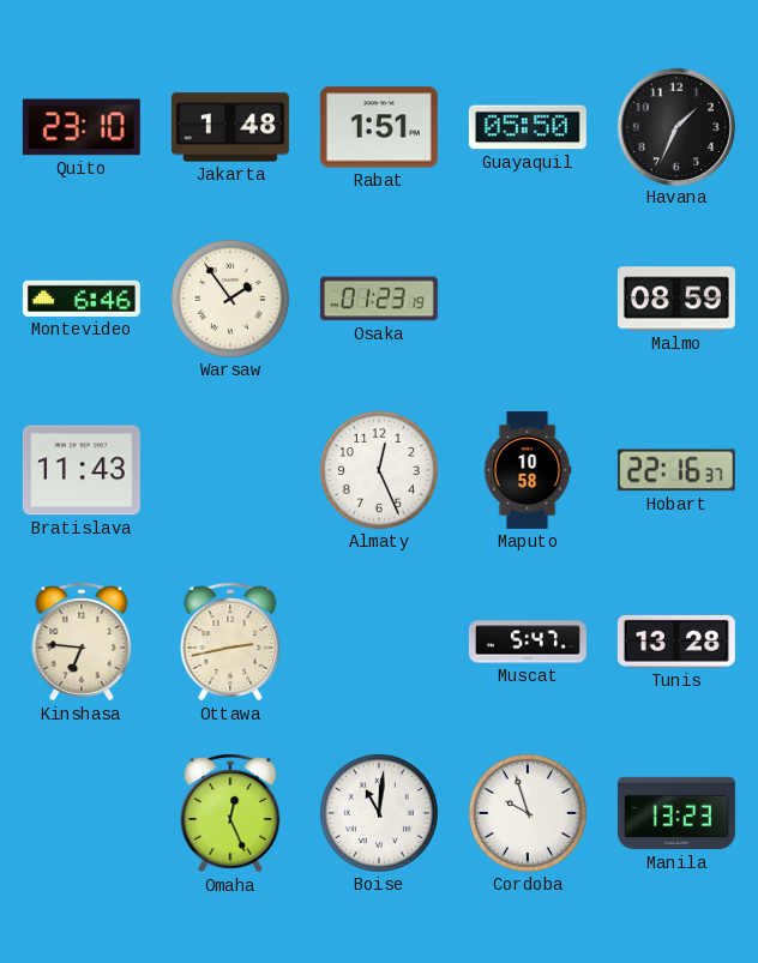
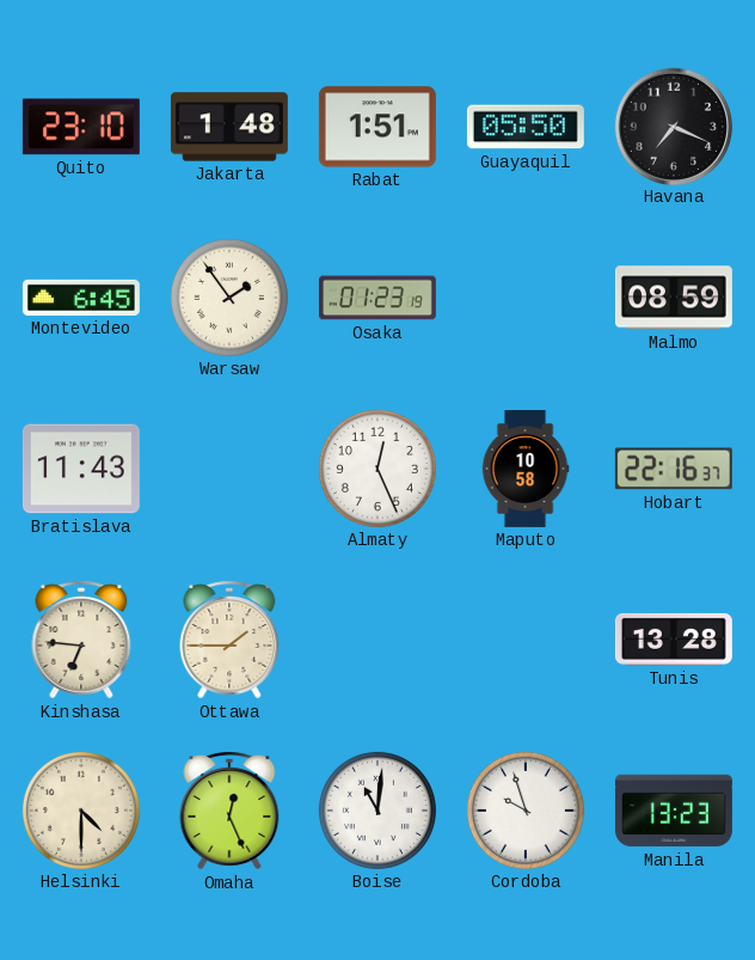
Havana: 1:34 -> 7:19 (673, 126)
Montevideo: 6:46 -> 6:45 (81, 298)
Ottawa: 2:43 -> 1:45 (229, 640)
Muscat: 5:47 -> none (528, 642)
Helsinki: none -> 4:30 (81, 811)
